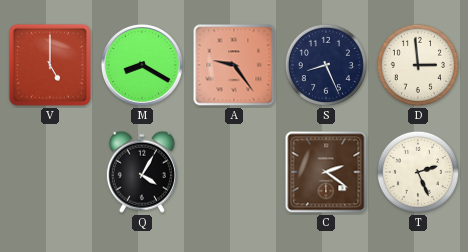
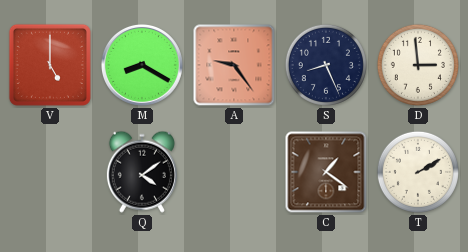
Q: 4:05 -> 4:09 (142, 172)
C: 2:21 -> 1:21 (326, 172)
T: 2:26 -> 2:10 (418, 172)
